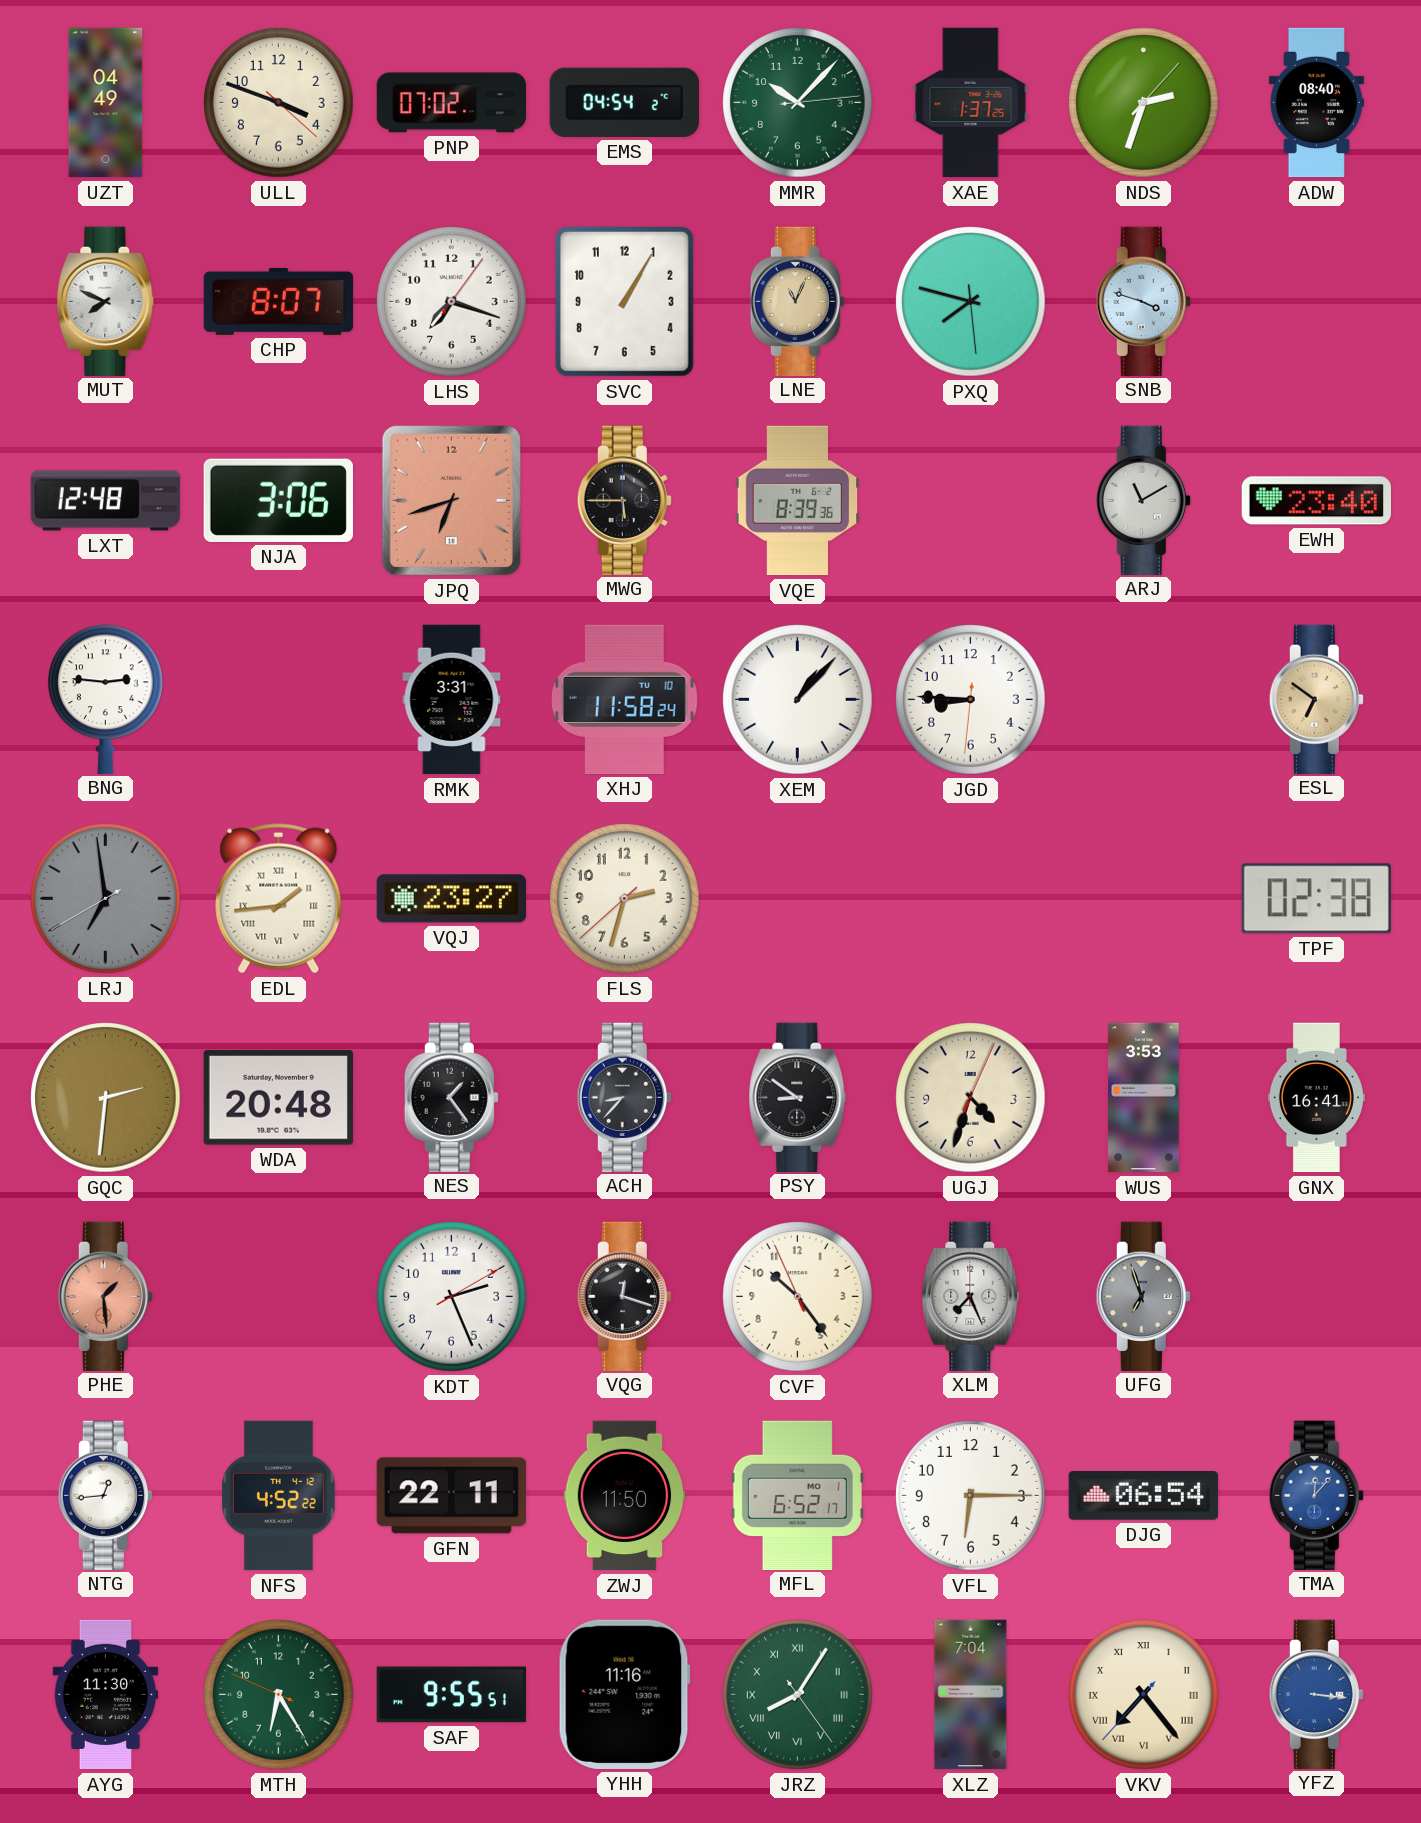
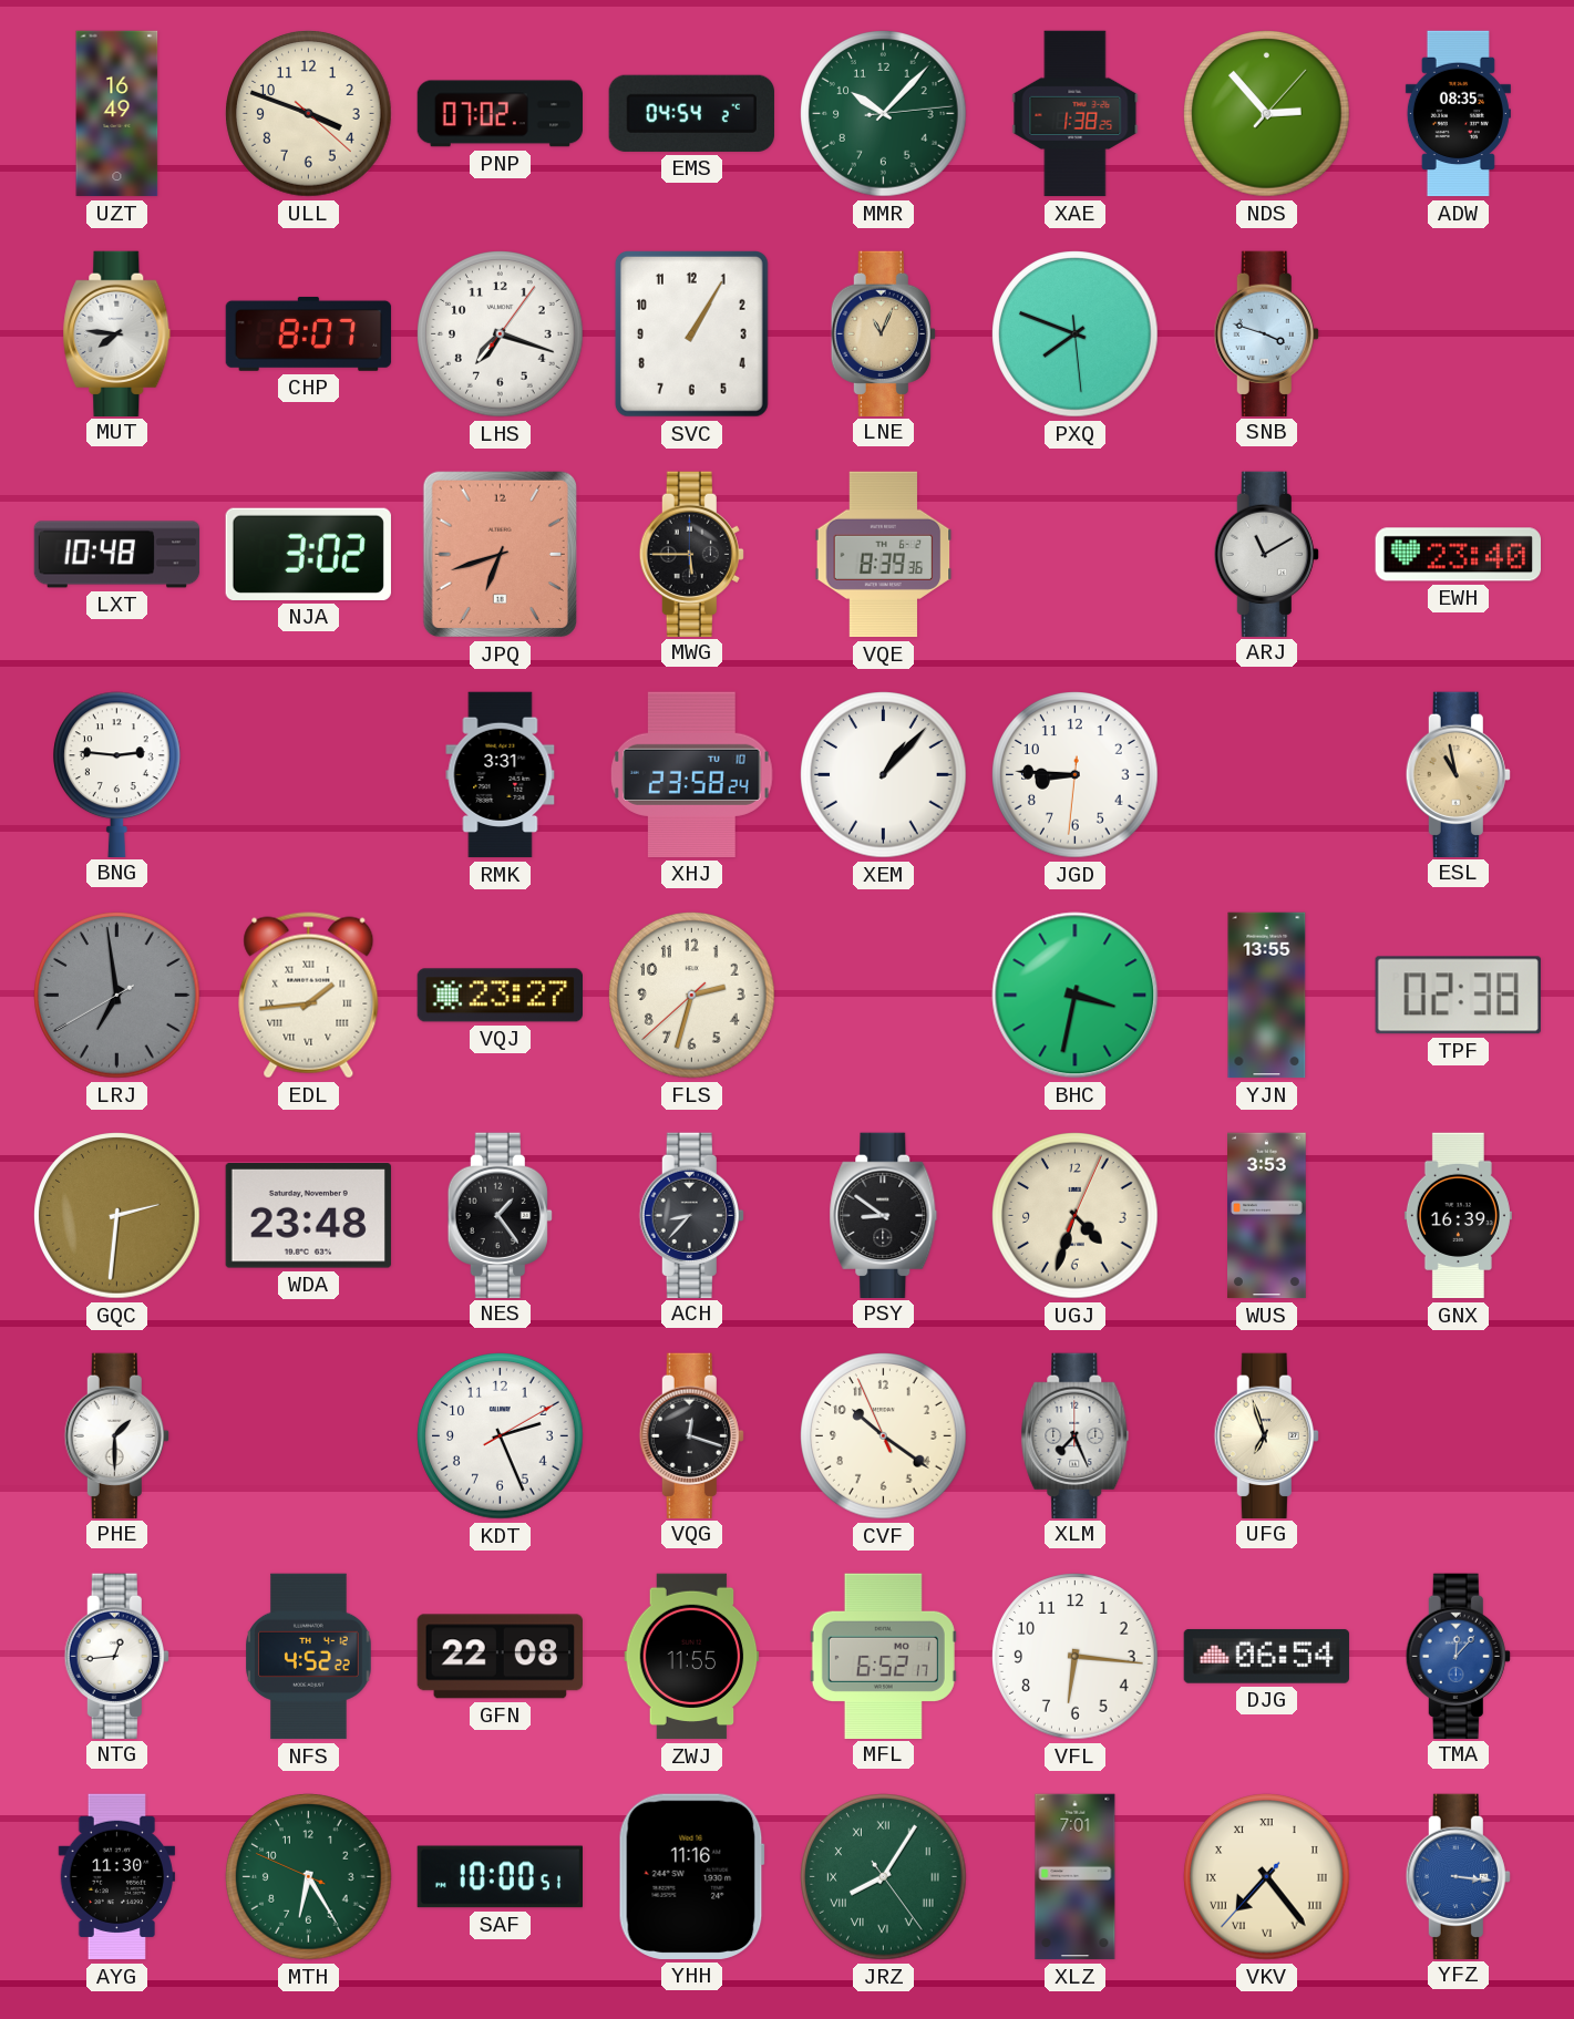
UZT: 04:49 -> 16:49 (117, 114)
XAE: 1:37 -> 1:38 (1076, 114)
NDS: 2:33 -> 2:53 (1267, 114)
ADW: 08:40 -> 08:35 (1458, 114)
MUT: 7:49 -> 7:46 (117, 333)
PXQ: 7:47 -> 7:48 (1076, 334)
LXT: 12:48 -> 10:48 (117, 555)
NJA: 3:06 -> 3:02 (308, 554)
XHJ: 11:58 -> 23:58 (691, 774)
ESL: 6:51 -> 10:58 (1458, 774)
BHC: none -> 3:32 (1076, 996)
YJN: none -> 13:55 (1267, 996)
WDA: 20:48 -> 23:48 (308, 1216)
GNX: 16:41 -> 16:39 (1458, 1216)
PHE: 1:29 -> 1:30 (116, 1435)
PHE dial: salmon -> white (116, 1435)
CVF: 10:23 -> 10:20 (884, 1436)
UFG dial: grey -> cream (1266, 1435)
GFN: 22:11 -> 22:08 (500, 1657)
ZWJ: 11:50 -> 11:55 (692, 1657)
VFL: 6:15 -> 6:16 (1076, 1657)
SAF: 9:55 -> 10:00 (500, 1877)
XLZ: 7:04 -> 7:01 (1076, 1877)
